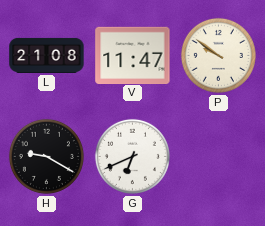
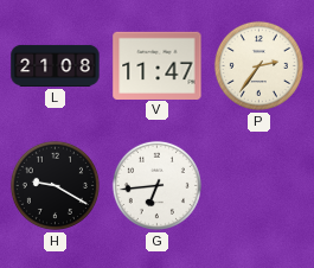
P: 9:51 -> 2:36 (258, 65)
G: 6:41 -> 6:44 (156, 185)
